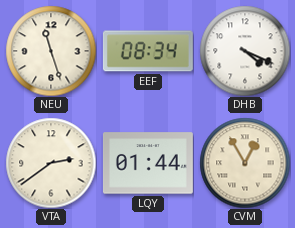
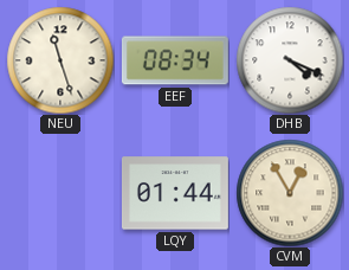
VTA: 2:39 -> none (51, 163)
